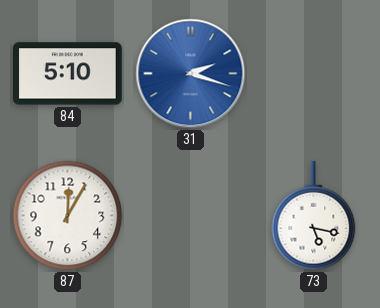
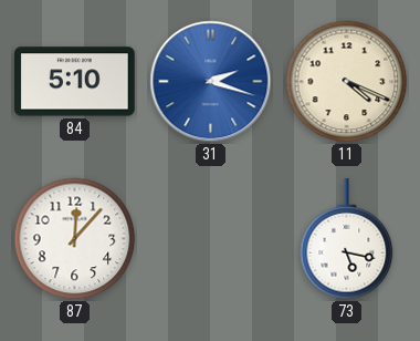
11: none -> 4:19 (347, 82)
87: 12:05 -> 12:07 (75, 239)
